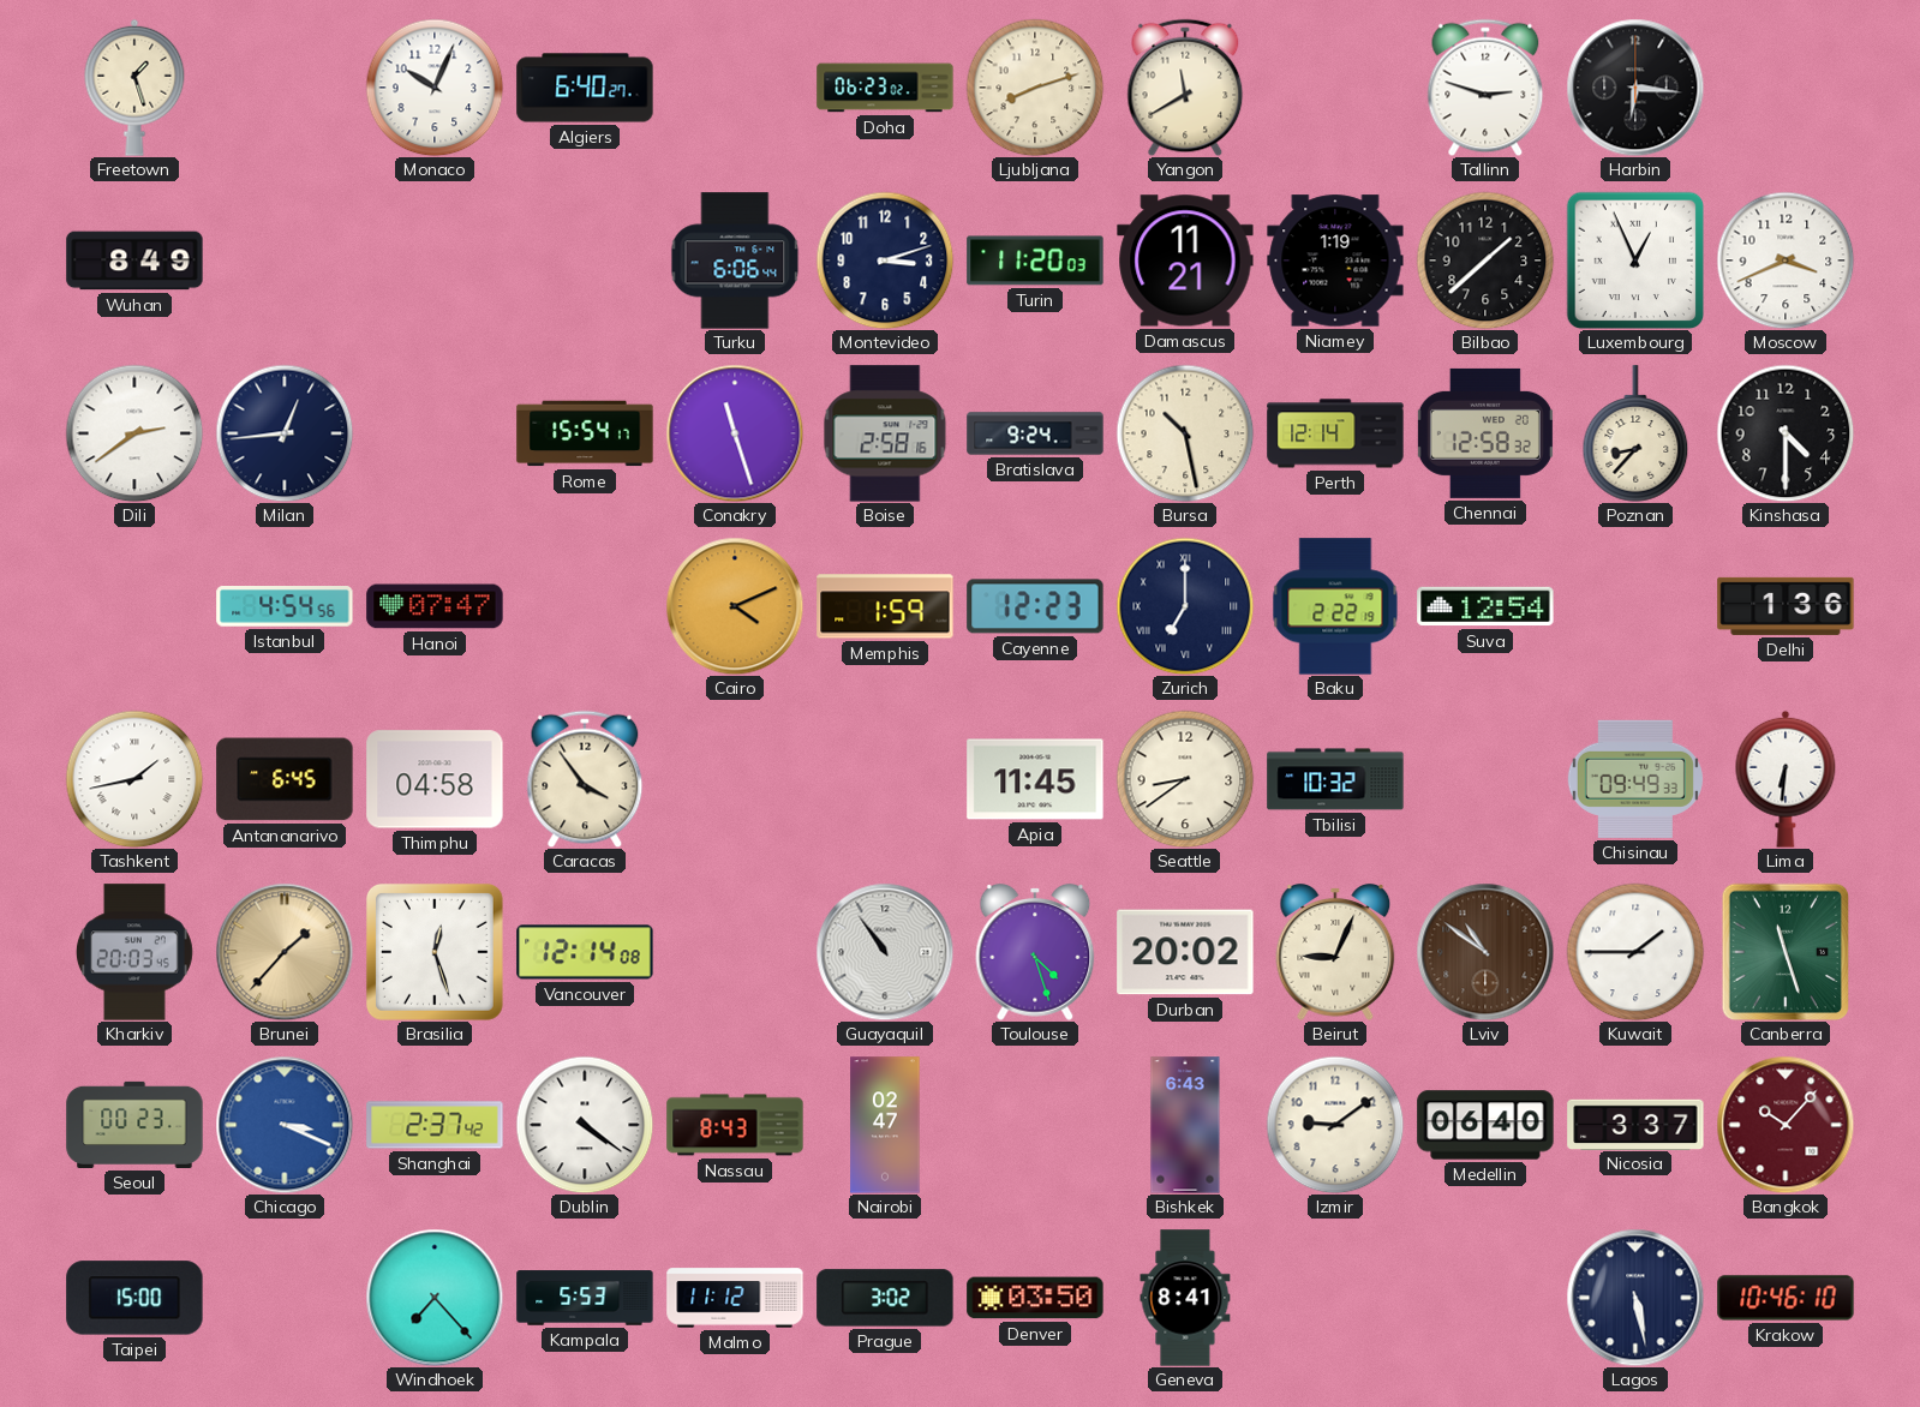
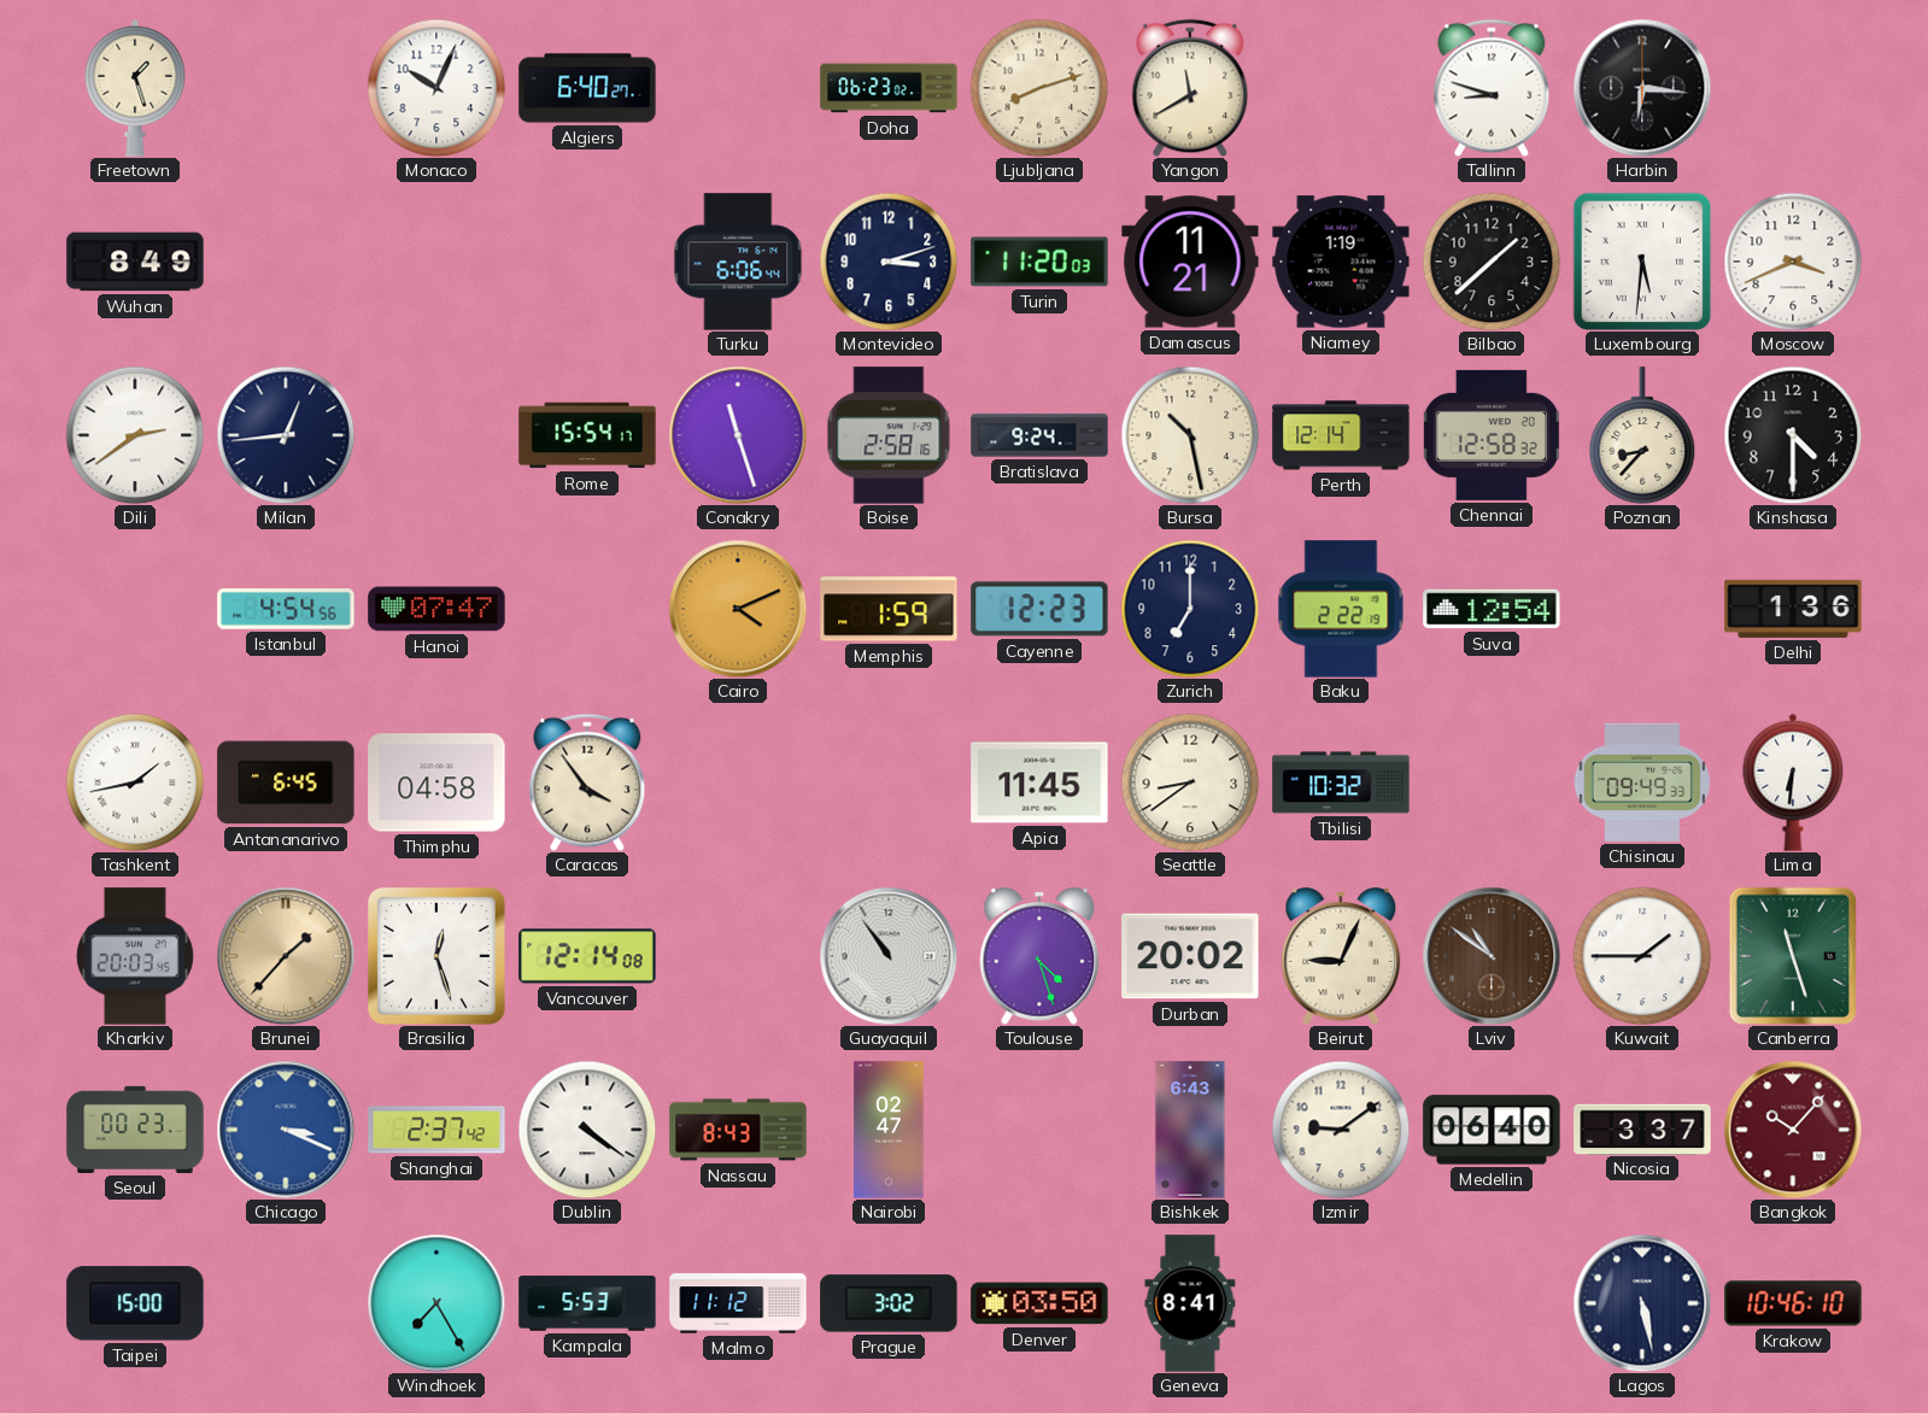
Tallinn: 2:48 -> 8:48 (1492, 88)
Luxembourg: 12:56 -> 5:31 (1642, 262)
Zurich numerals: Roman -> Arabic (1190, 609)
Windhoek: 7:23 -> 7:25 (436, 1303)
